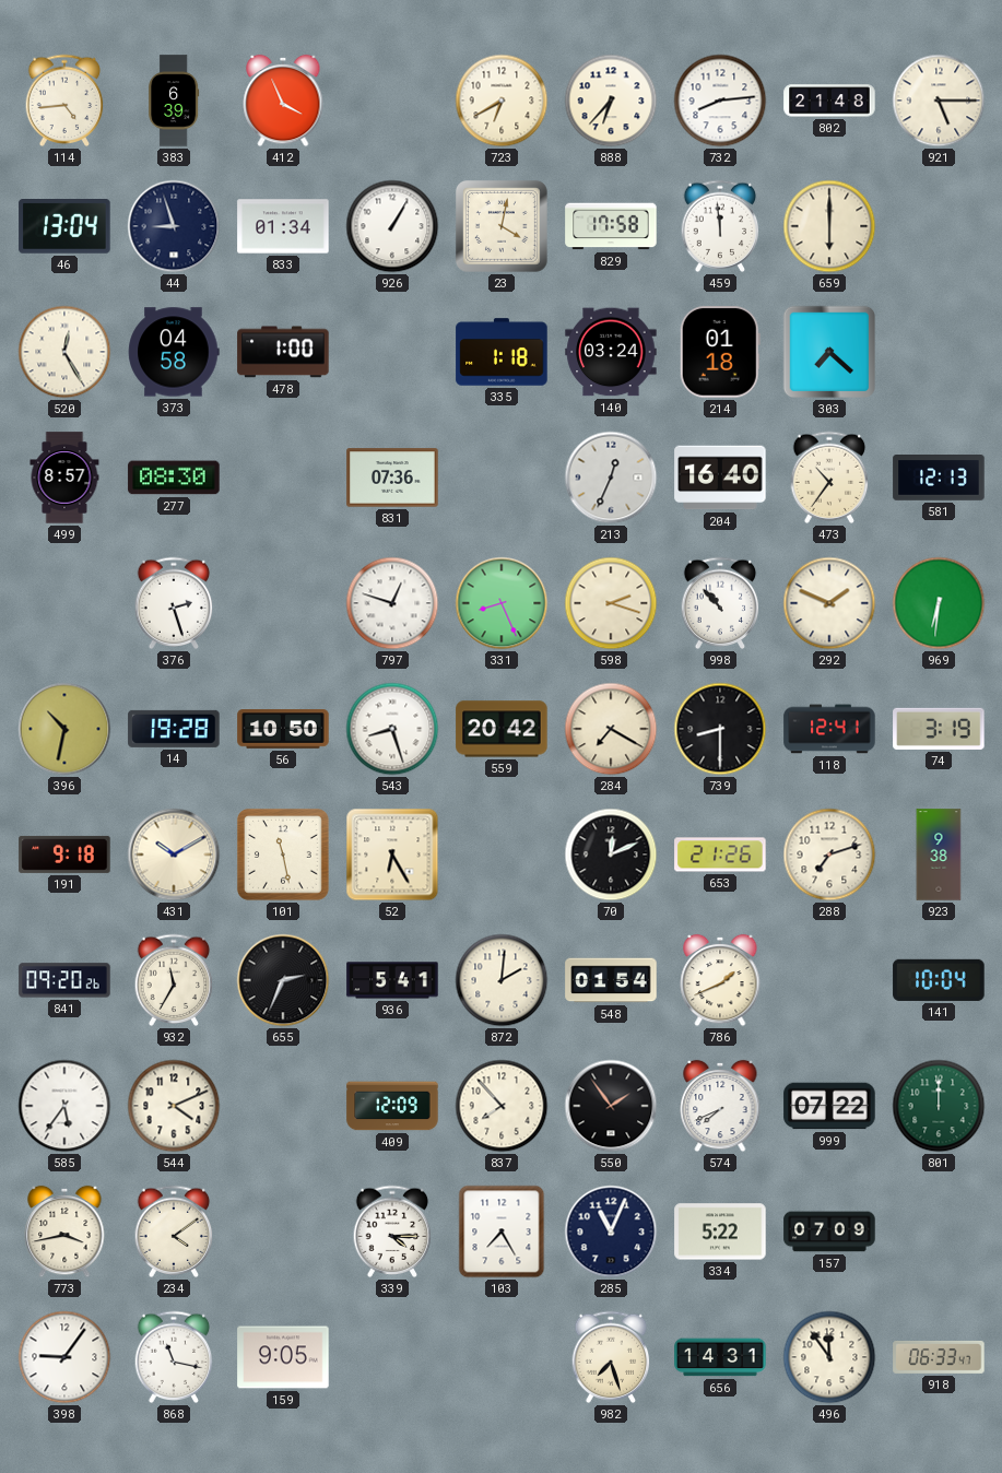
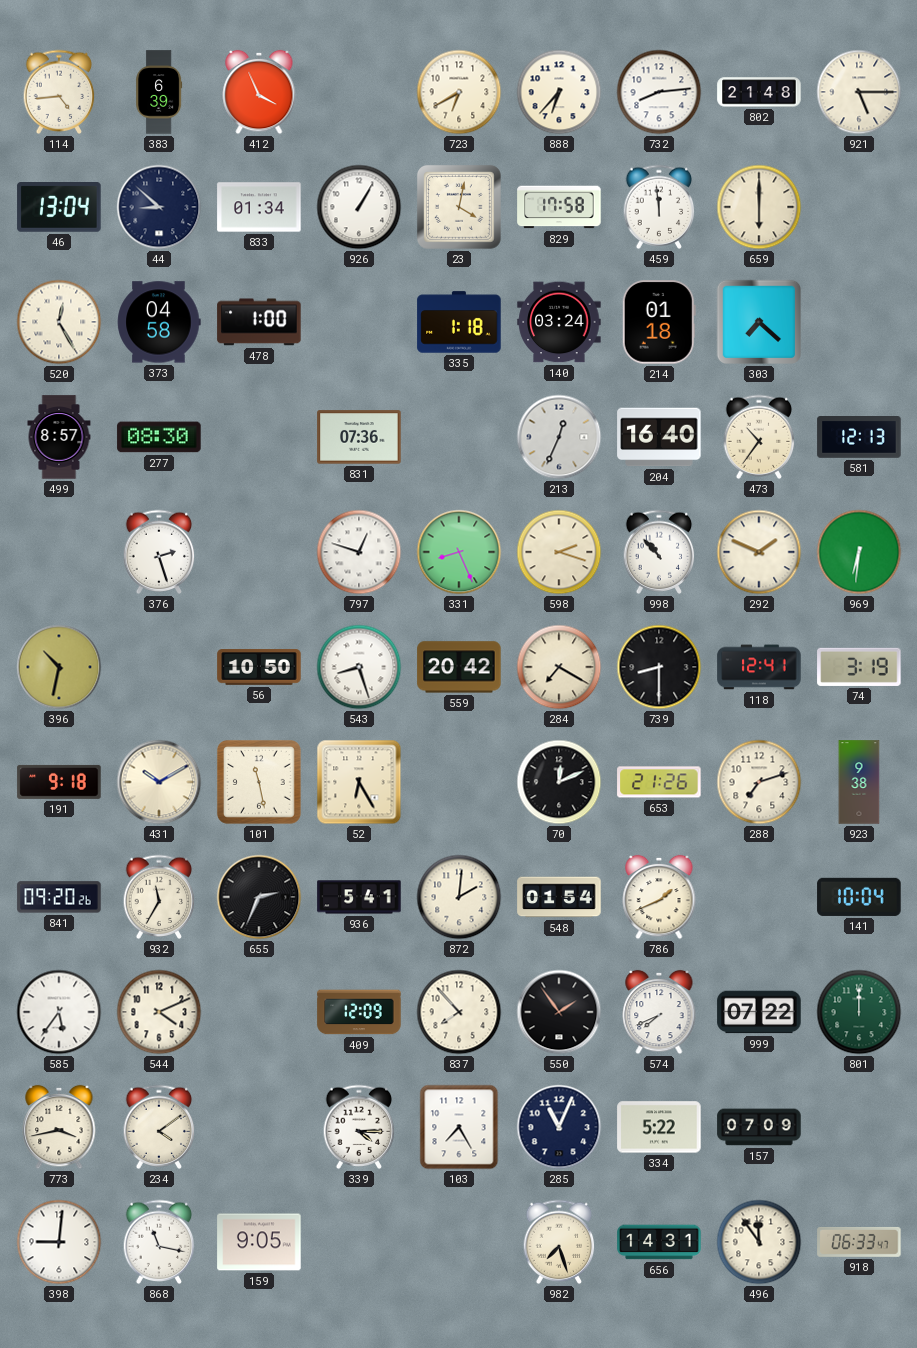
44: 8:57 -> 8:52 (159, 207)
14: 19:28 -> none (174, 729)
398: 9:06 -> 9:01 (59, 1242)
